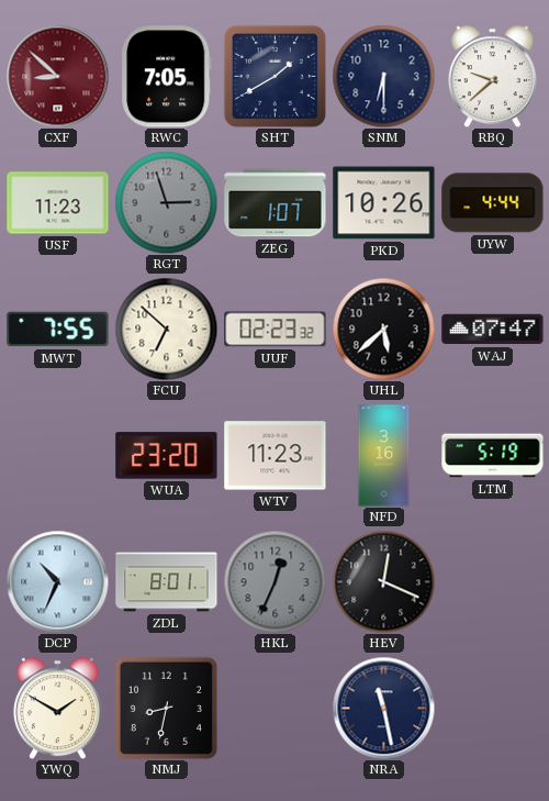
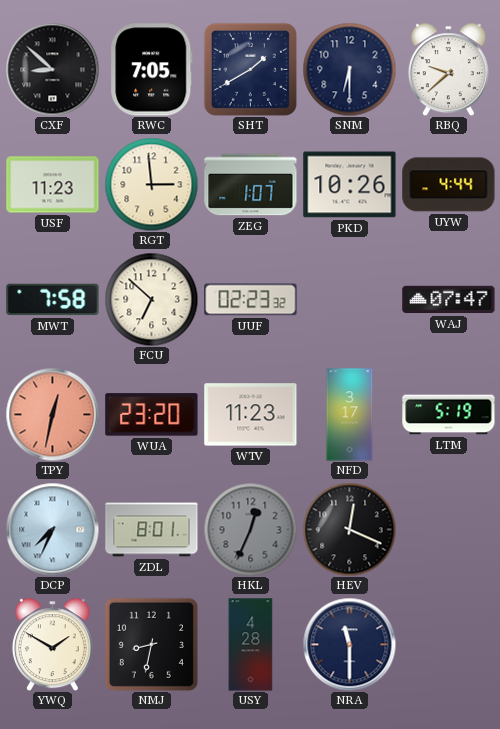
CXF dial: burgundy -> black (52, 69)
RGT: 2:57 -> 2:59 (151, 184)
RGT dial: grey -> cream (151, 184)
MWT: 7:55 -> 7:58 (53, 300)
UHL: 5:38 -> none (383, 329)
TPY: none -> 12:32 (52, 414)
NFD: 3:16 -> 3:17 (350, 415)
DCP: 10:34 -> 7:34 (52, 529)
USY: none -> 4:28 (251, 645)
NRA: 11:28 -> 11:30 (349, 644)
